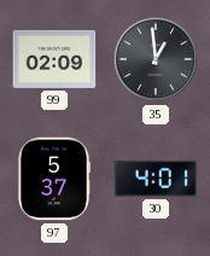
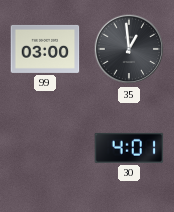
99: 02:09 -> 03:00 (45, 49)
97: 5:37 -> none (53, 179)
